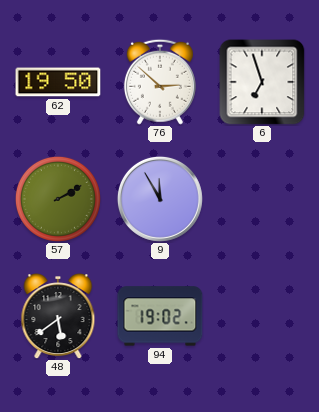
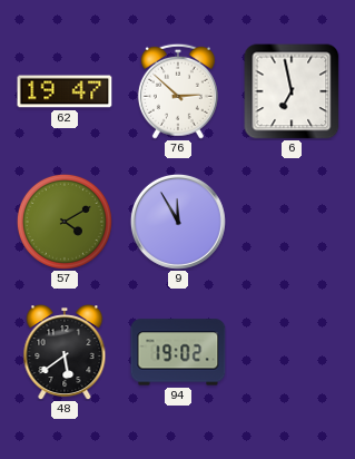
62: 19:50 -> 19:47 (65, 91)
6: 6:57 -> 6:58 (292, 91)
57: 2:10 -> 4:10 (65, 222)
